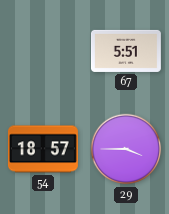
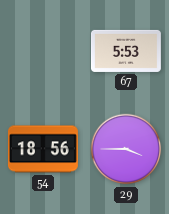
67: 5:51 -> 5:53 (126, 51)
54: 18:57 -> 18:56 (43, 149)
